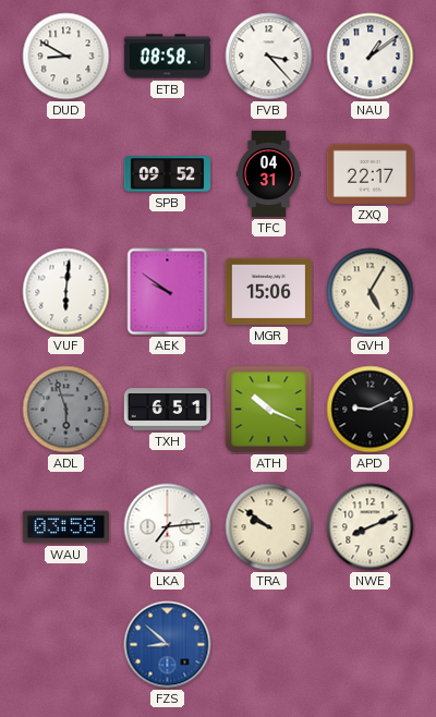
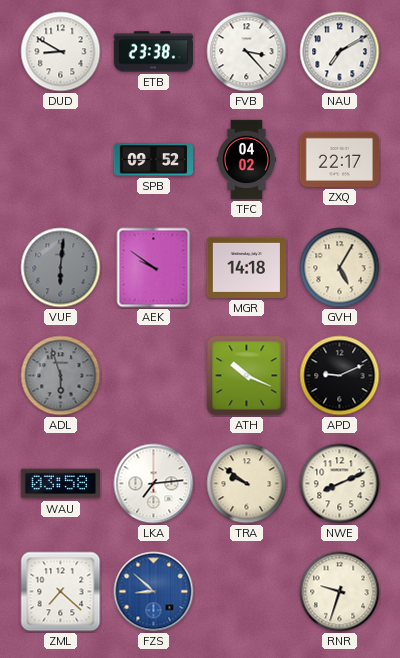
ETB: 08:58 -> 23:38 (153, 52)
NAU: 1:09 -> 7:10 (340, 52)
TFC: 04:31 -> 04:02 (246, 160)
VUF dial: white -> grey (61, 268)
MGR: 15:06 -> 14:18 (246, 267)
TXH: 6:51 -> none (168, 410)
ZML: none -> 7:22 (61, 592)
RNR: none -> 9:33 (340, 592)
